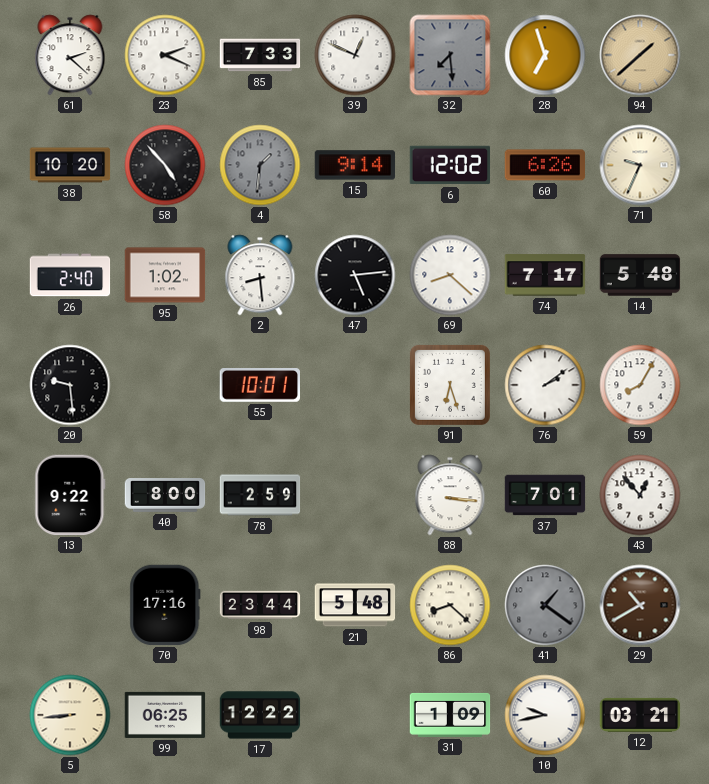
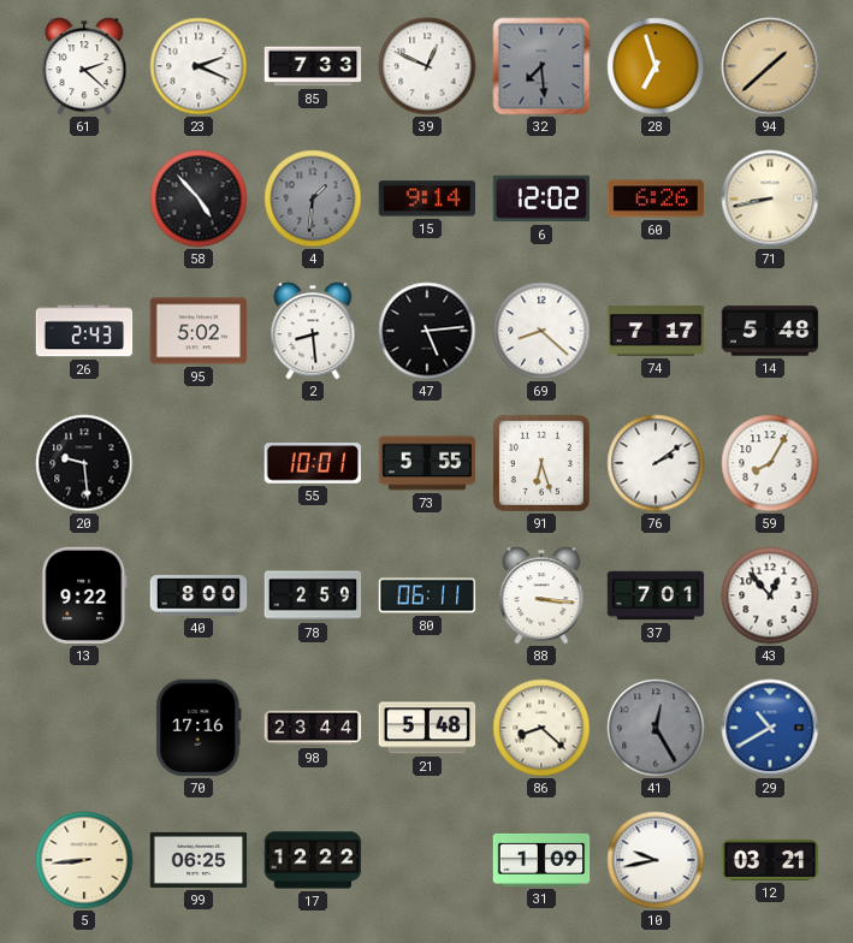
38: 10:20 -> none (70, 165)
71: 9:34 -> 8:43 (770, 198)
26: 2:40 -> 2:43 (84, 331)
95: 1:02 -> 5:02 (199, 331)
73: none -> 5:55 (427, 463)
80: none -> 06:11 (427, 595)
41: 1:21 -> 12:25 (656, 728)
29 dial: brown -> blue (770, 728)
